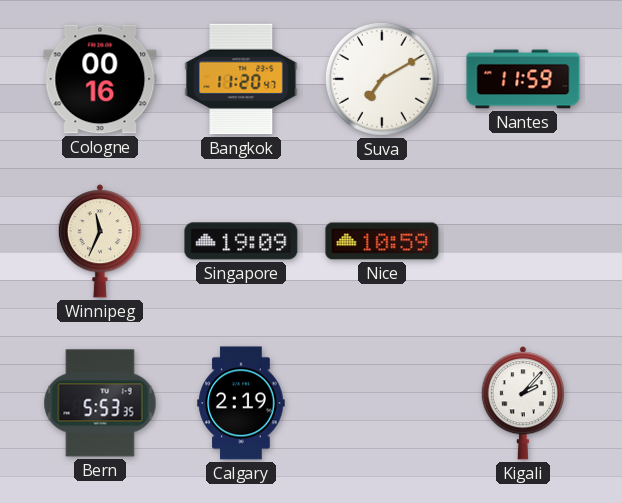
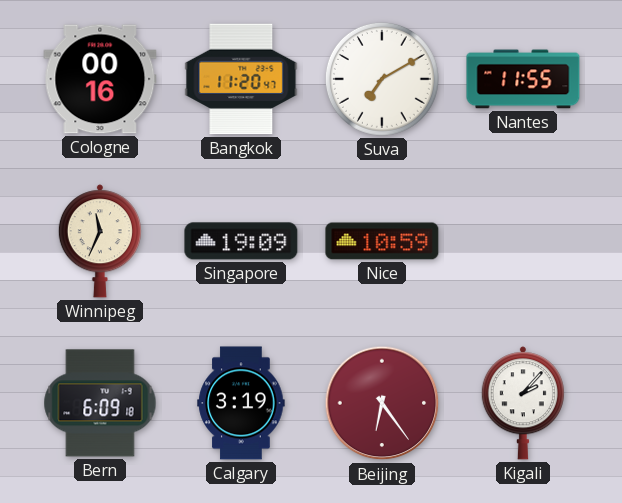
Nantes: 11:59 -> 11:55 (523, 79)
Bern: 5:53 -> 6:09 (100, 403)
Calgary: 2:19 -> 3:19 (241, 403)
Beijing: none -> 6:24 (382, 403)
